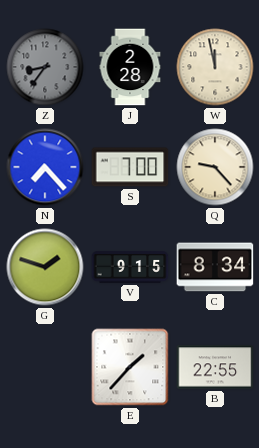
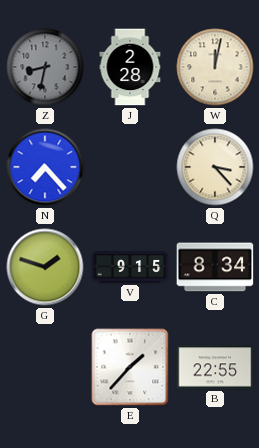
Z: 8:36 -> 8:32 (45, 67)
W: 11:58 -> 12:02 (215, 67)
S: 7:00 -> none (130, 167)
Q: 9:23 -> 3:23 (215, 167)
